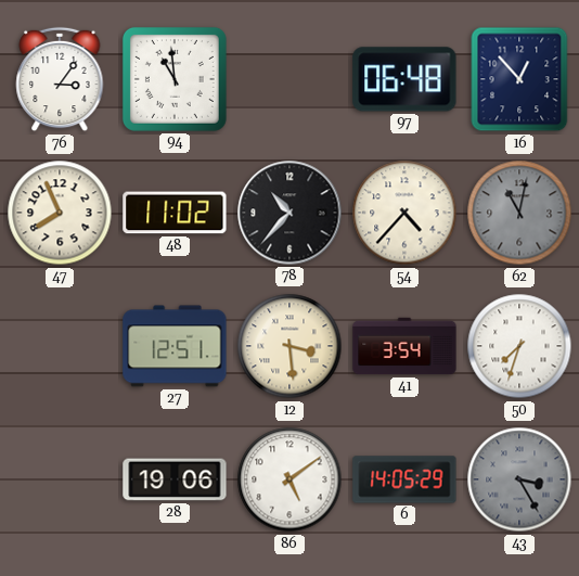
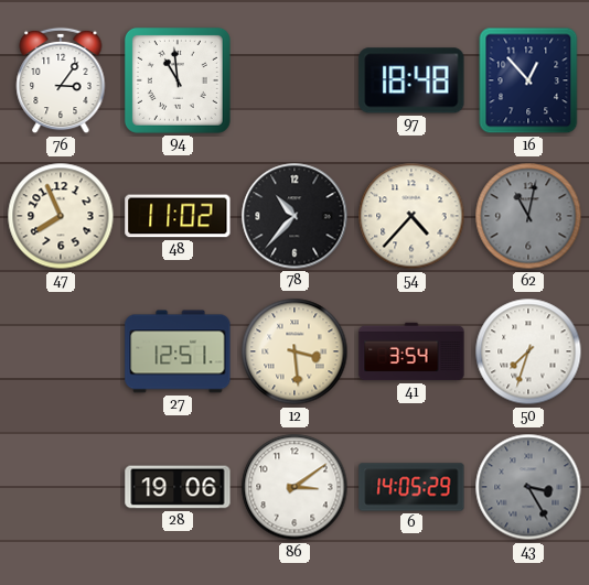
97: 06:48 -> 18:48 (411, 80)
86: 5:09 -> 3:09 (294, 487)
